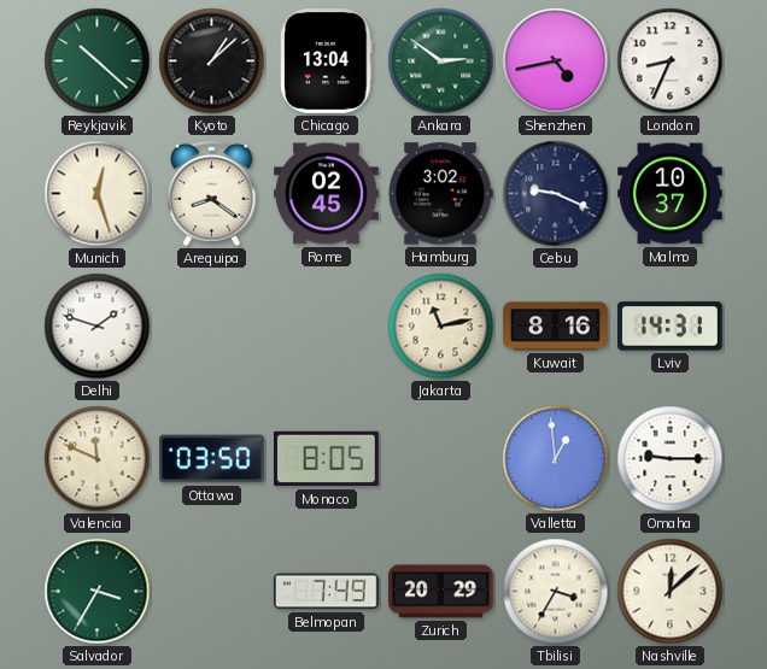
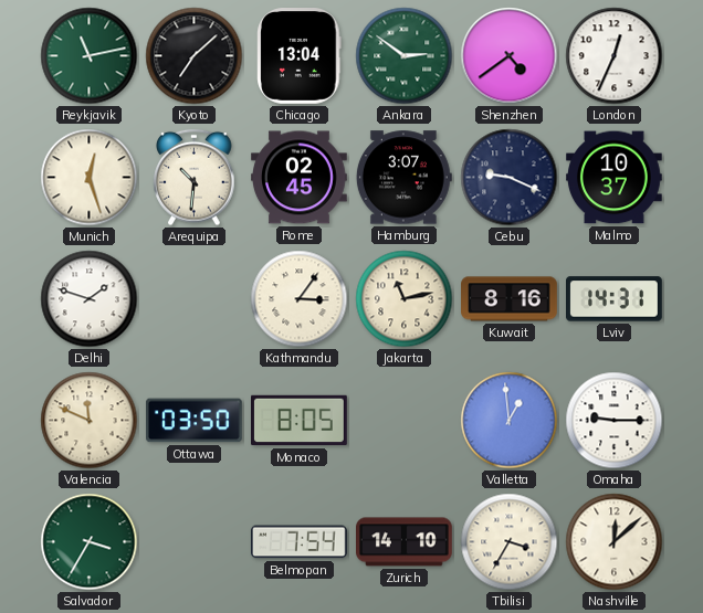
Reykjavik: 10:22 -> 11:13 (90, 56)
Kyoto: 1:08 -> 7:08 (195, 56)
Shenzhen: 4:43 -> 4:39 (510, 56)
London: 8:34 -> 12:34 (615, 56)
Arequipa: 8:21 -> 10:31 (195, 178)
Hamburg: 3:02 -> 3:07 (403, 178)
Kathmandu: none -> 3:06 (300, 299)
Belmopan: 7:49 -> 7:54 (300, 542)
Zurich: 20:29 -> 14:10 (405, 542)
